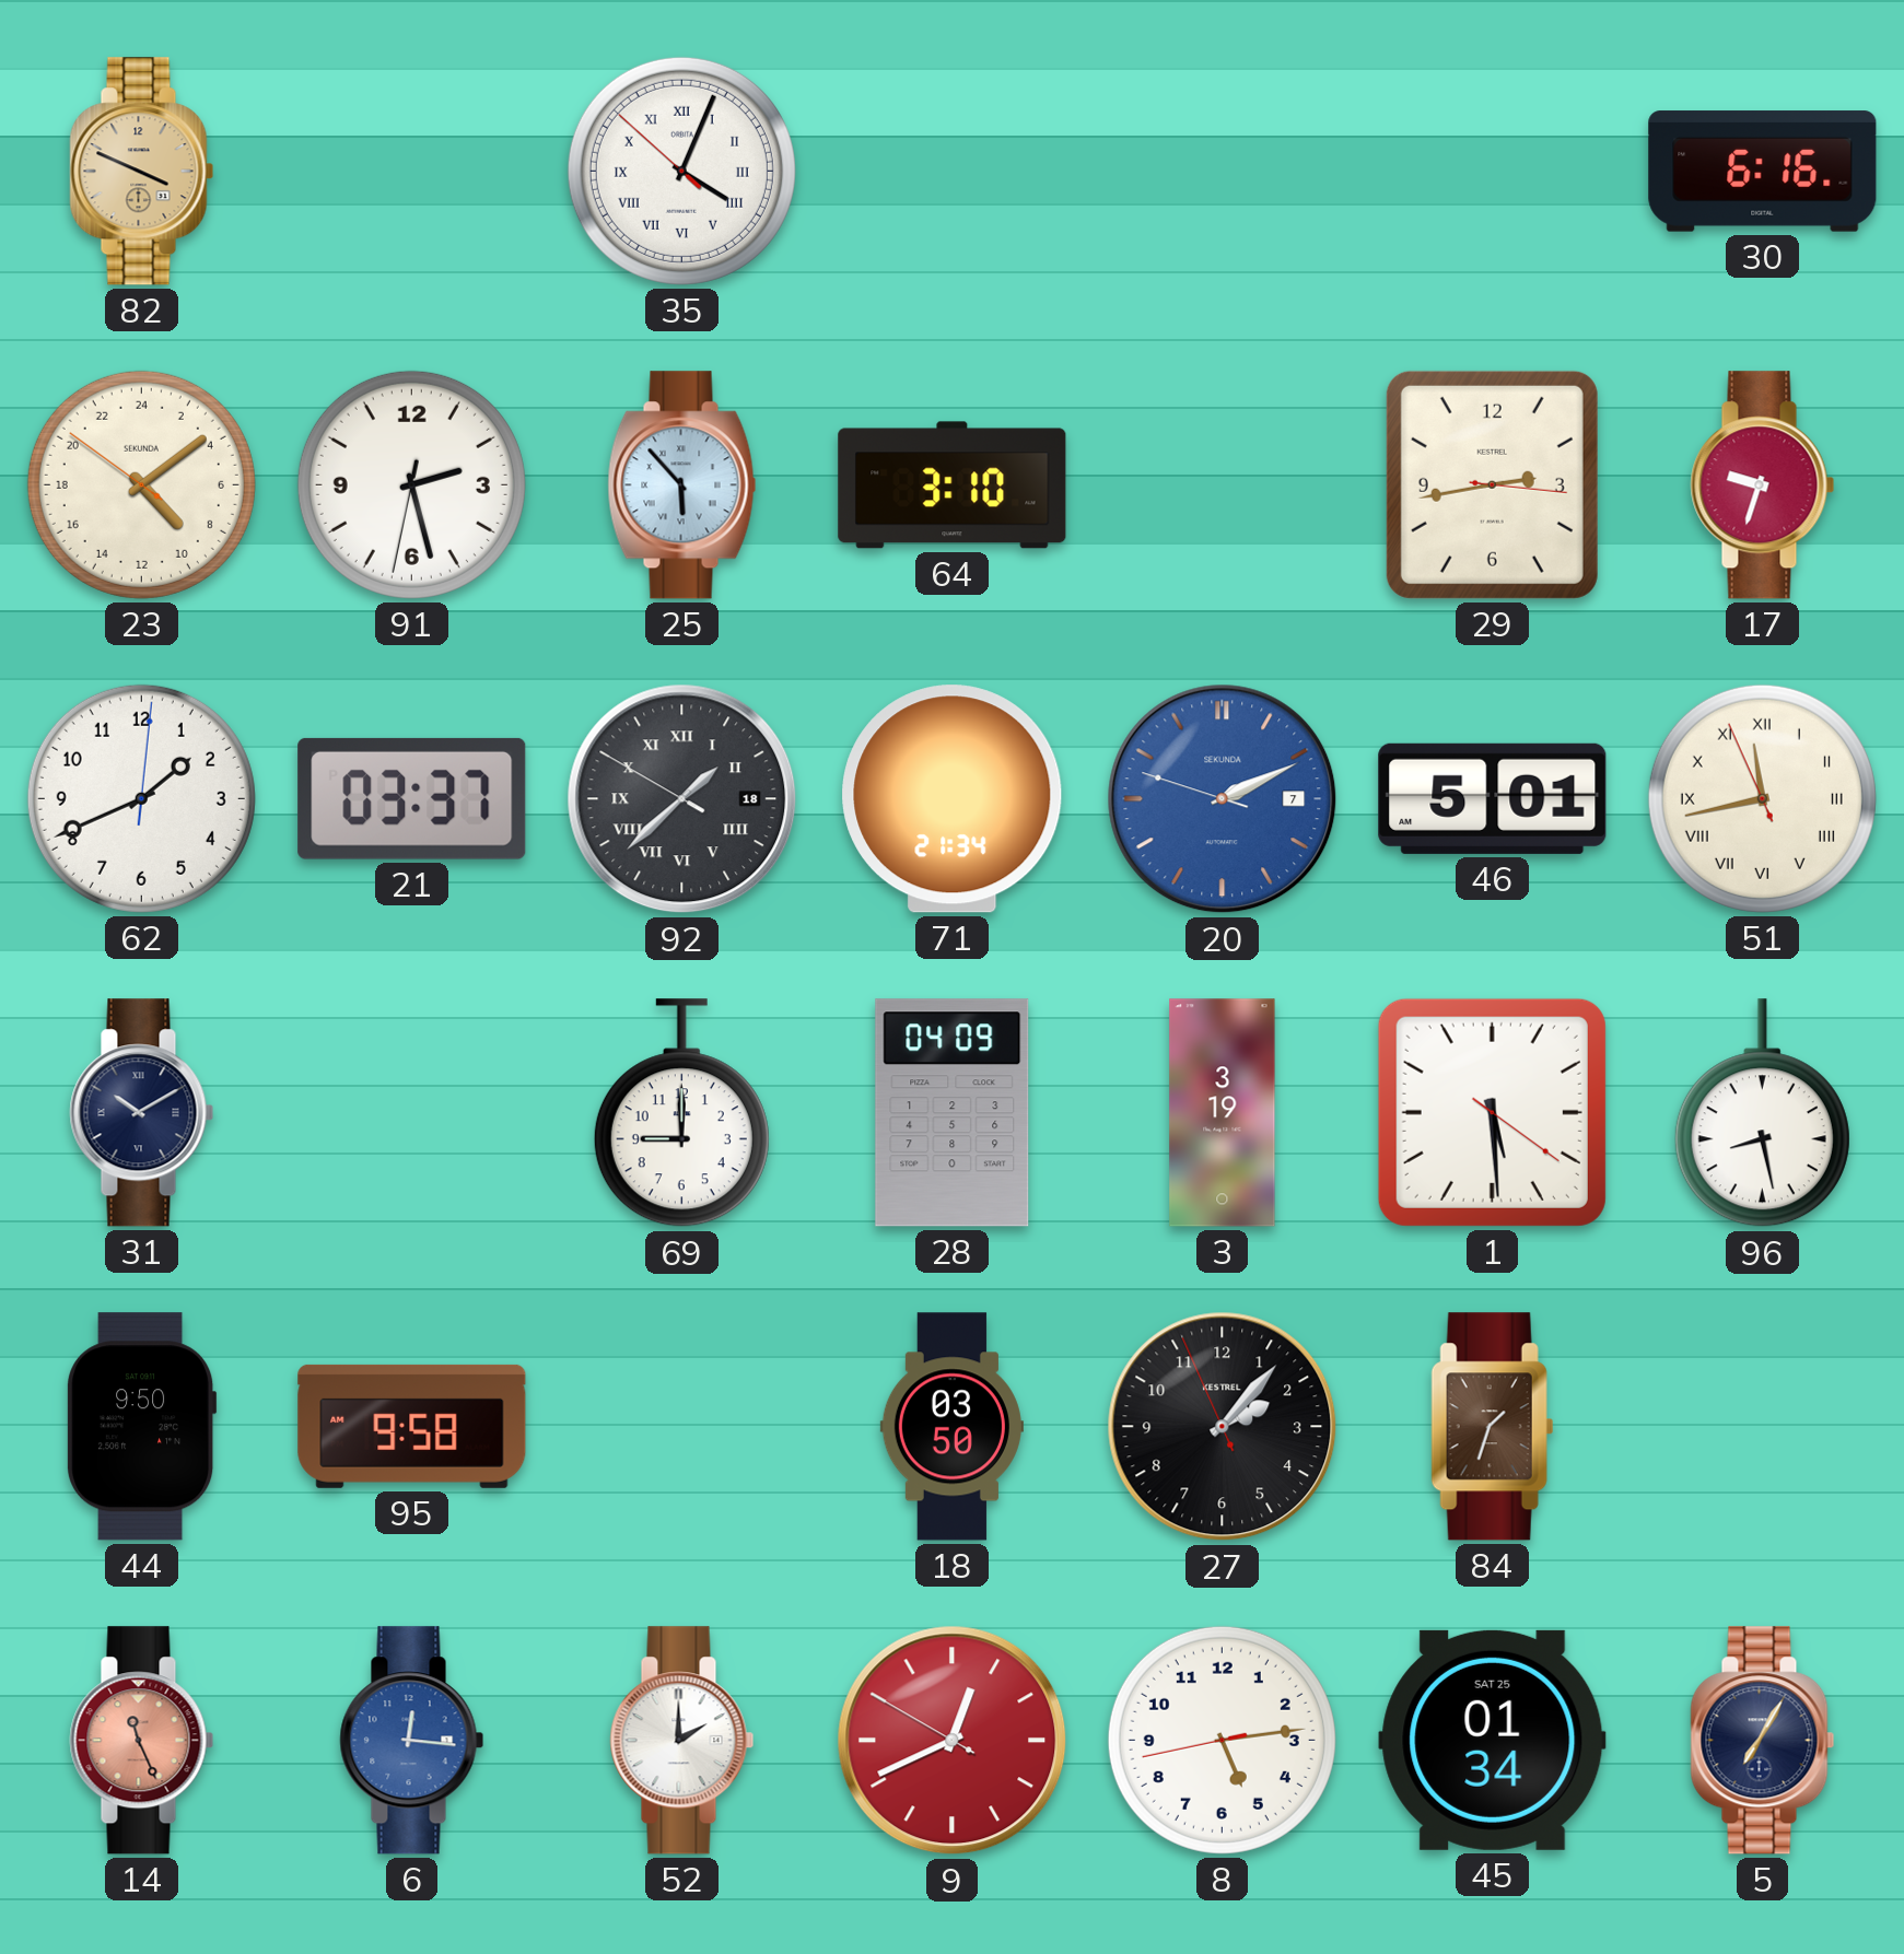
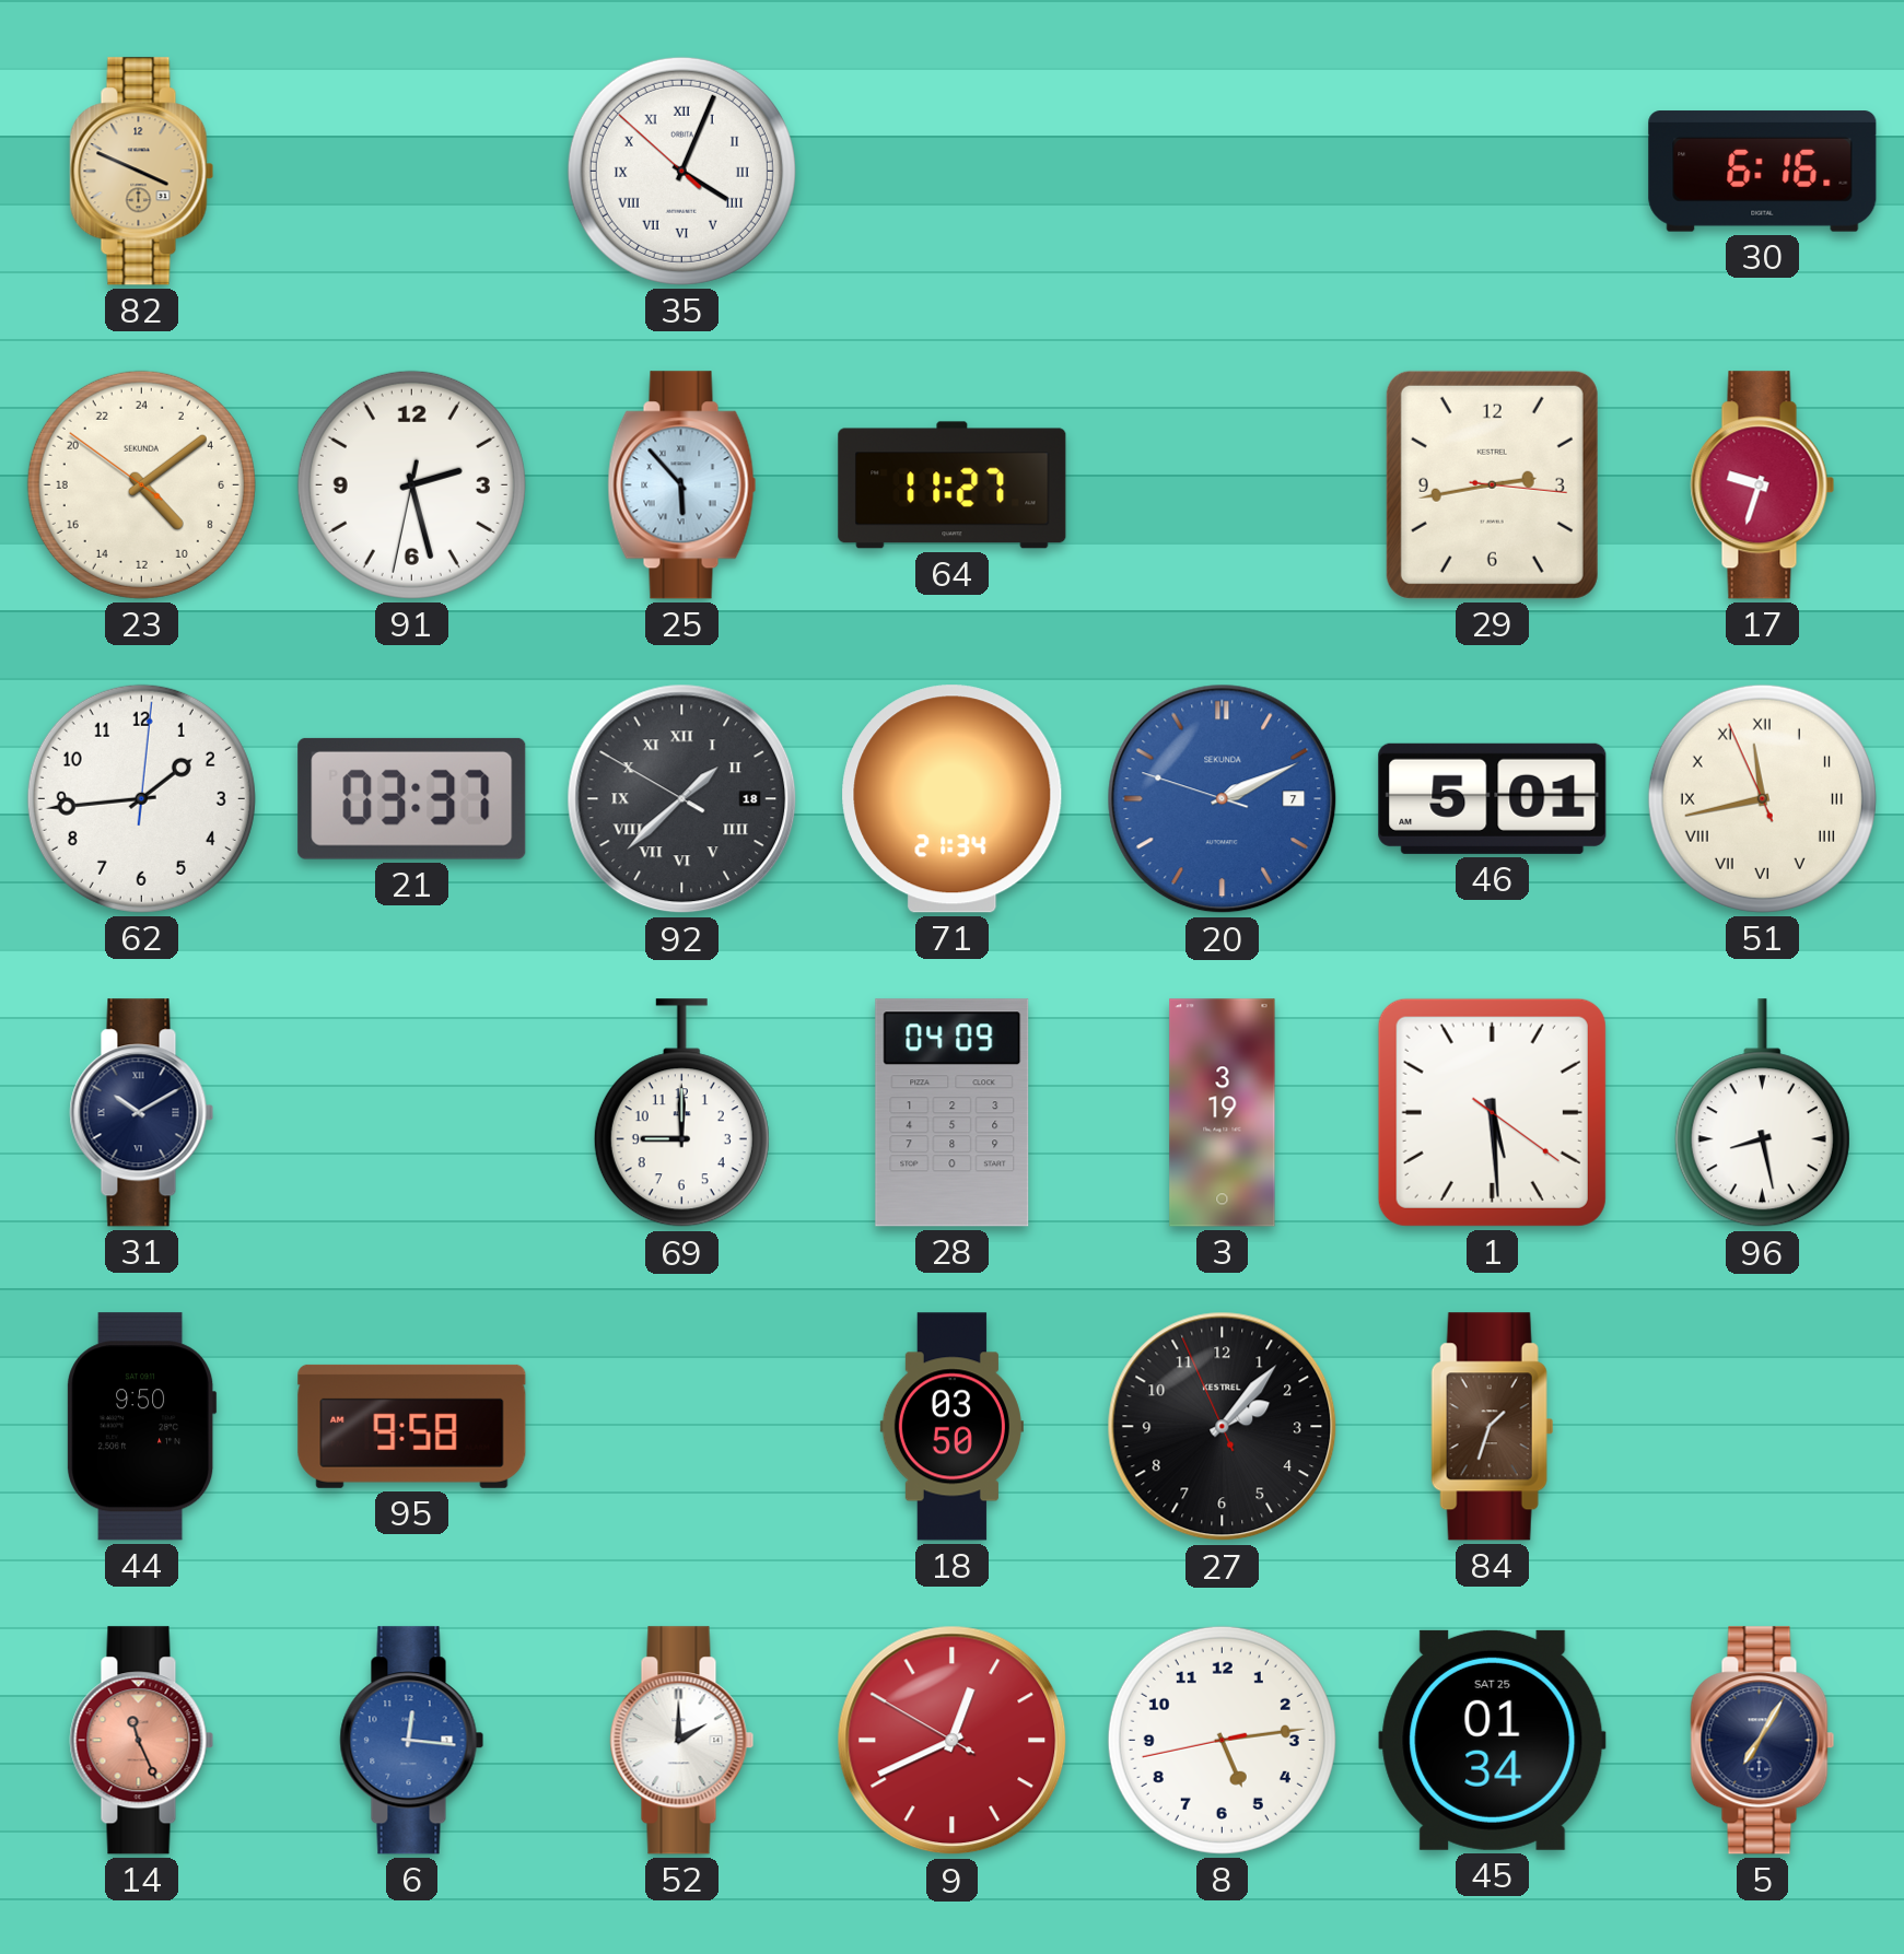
64: 3:10 -> 11:27 (953, 485)
62: 1:41 -> 1:44 (141, 798)
